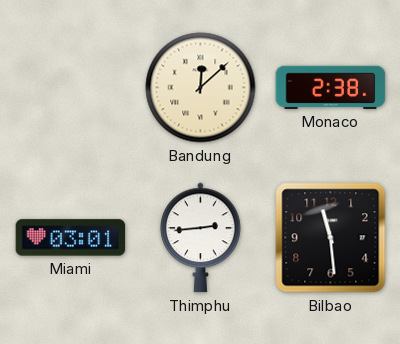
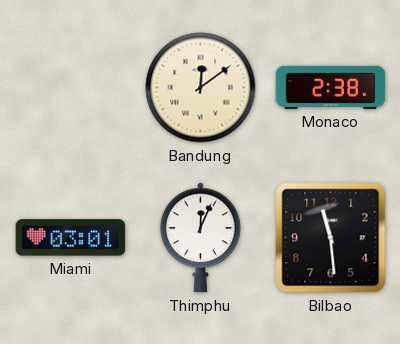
Bandung: 12:08 -> 12:09 (201, 88)
Thimphu: 2:44 -> 12:04 (201, 238)
